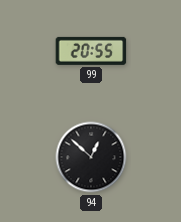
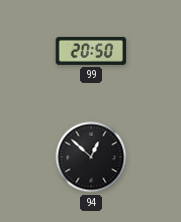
99: 20:55 -> 20:50 (91, 51)
